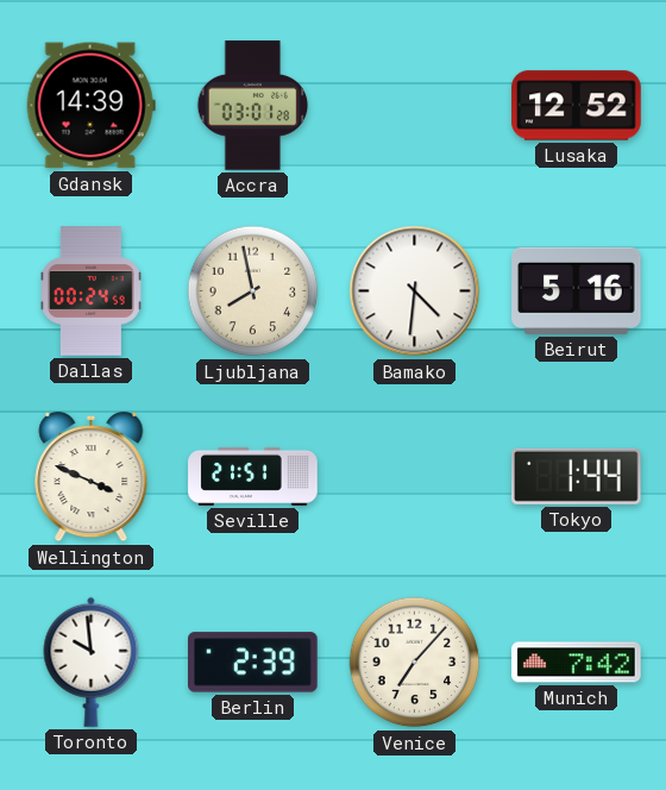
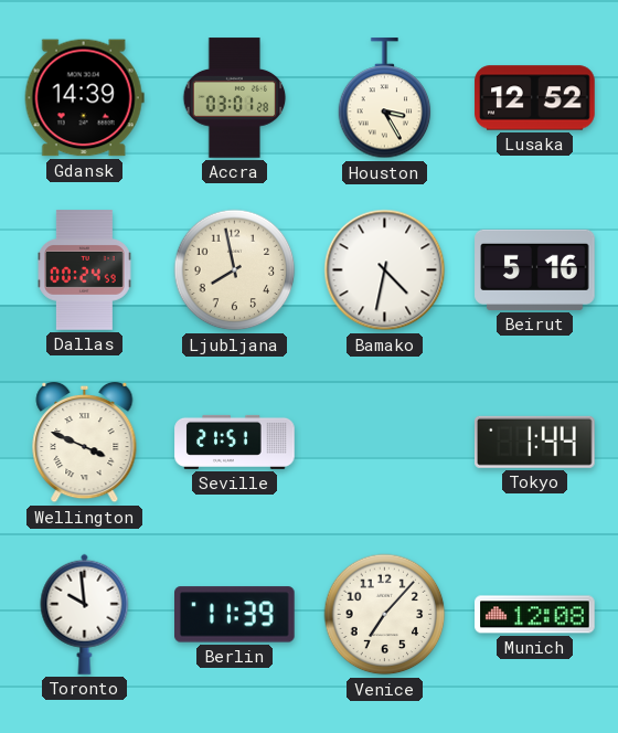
Houston: none -> 3:25 (385, 98)
Bamako: 4:31 -> 4:32 (385, 270)
Berlin: 2:39 -> 11:39 (235, 615)
Munich: 7:42 -> 12:08 (535, 615)
